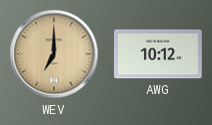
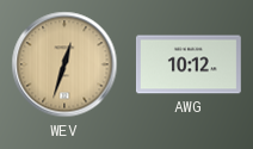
WEV: 7:00 -> 12:33 (64, 64)
